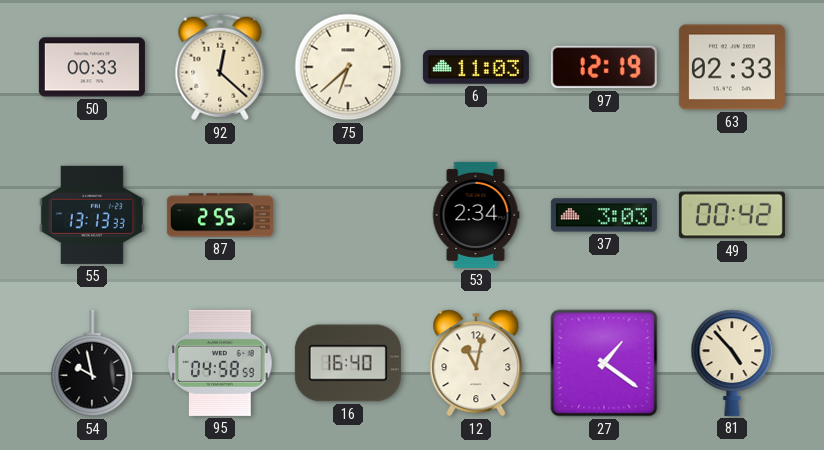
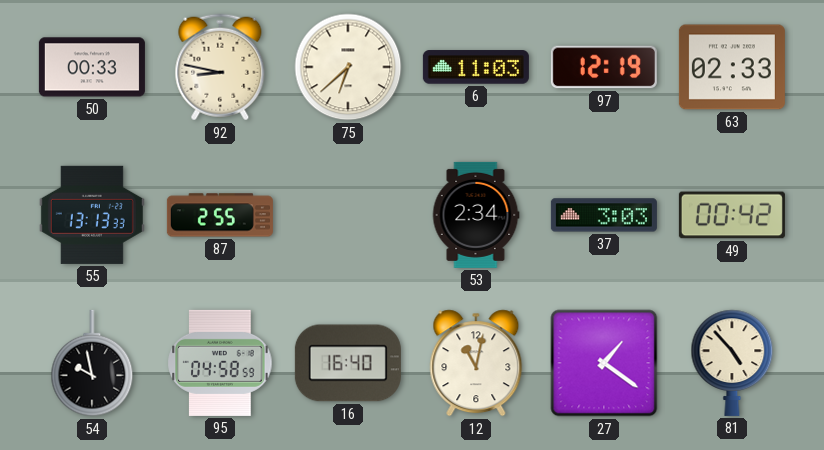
92: 12:22 -> 8:47 (220, 67)
